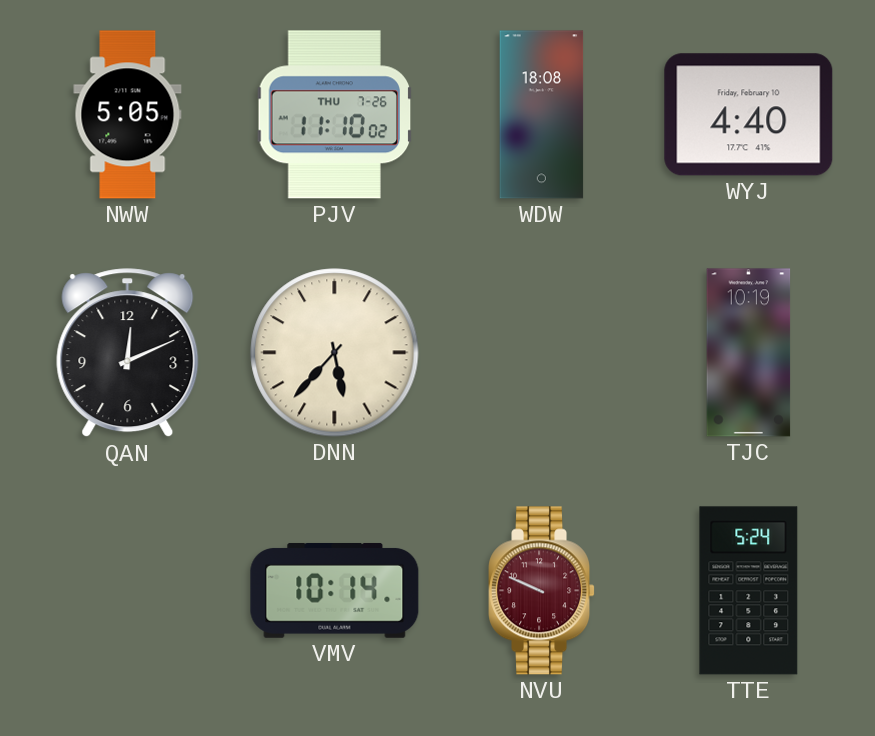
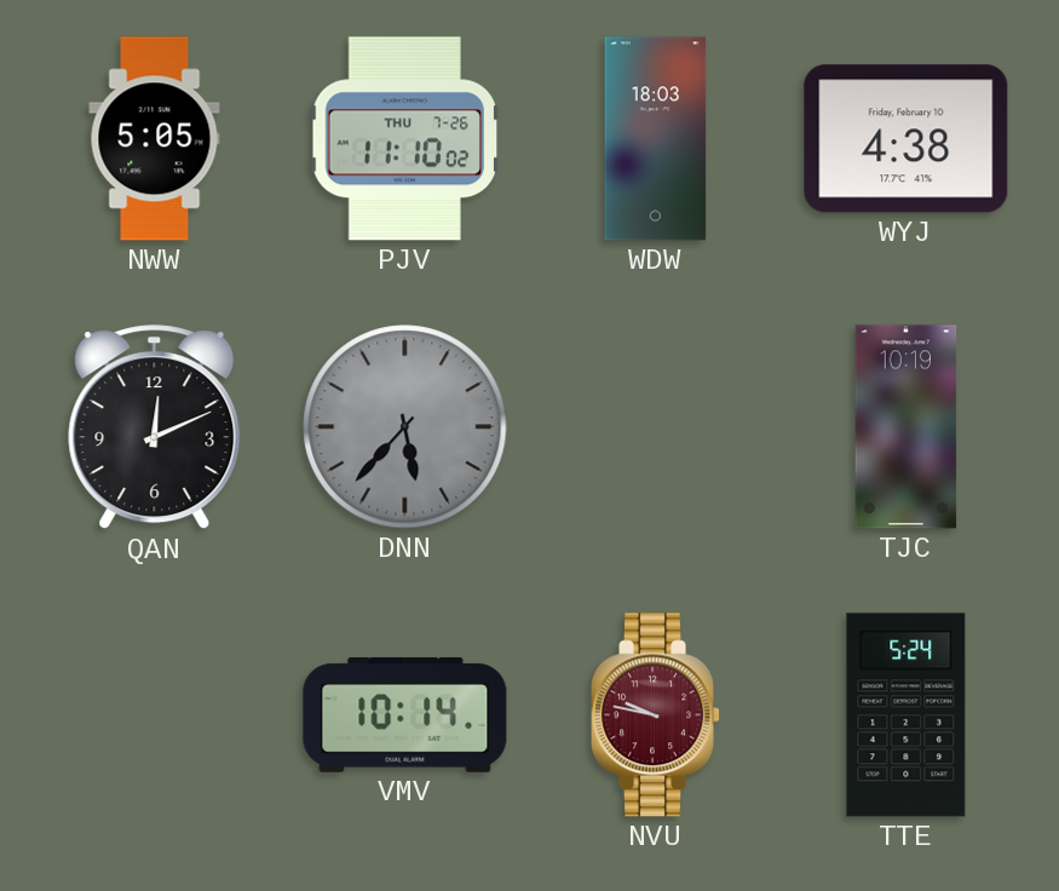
WDW: 18:08 -> 18:03 (656, 139)
WYJ: 4:40 -> 4:38 (907, 139)
DNN dial: cream -> grey (405, 427)
NVU: 9:49 -> 9:47 (656, 715)
